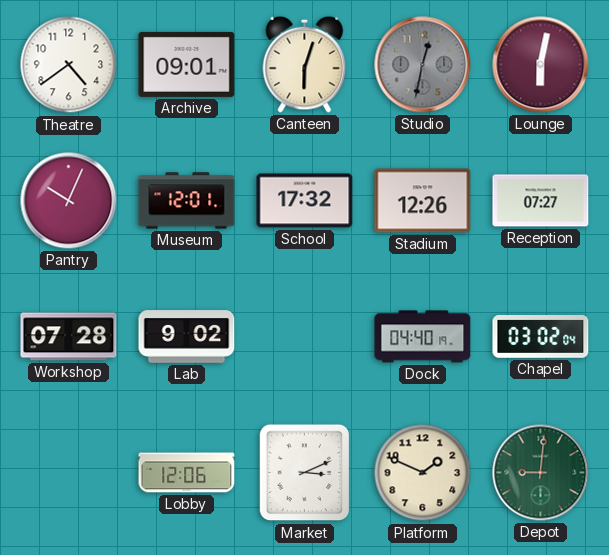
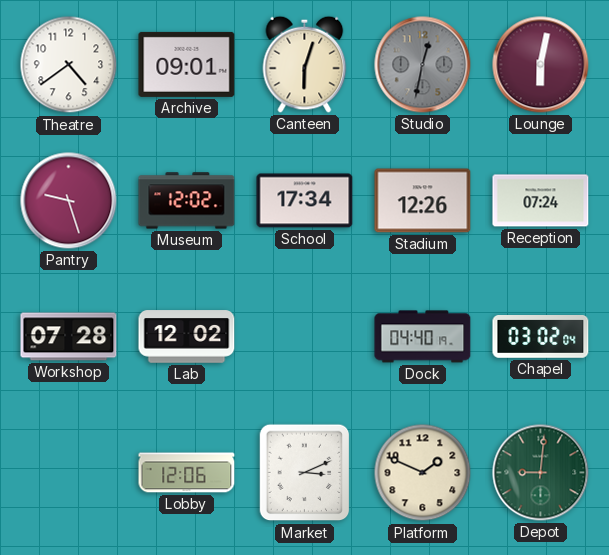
Pantry: 10:04 -> 9:27 (69, 201)
Museum: 12:01 -> 12:02 (187, 201)
School: 17:32 -> 17:34 (305, 201)
Reception: 07:27 -> 07:24 (541, 201)
Lab: 9:02 -> 12:02 (187, 337)
